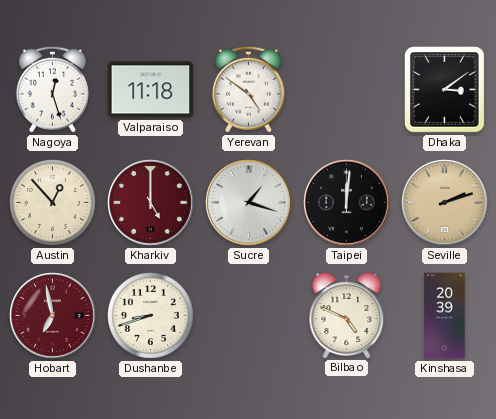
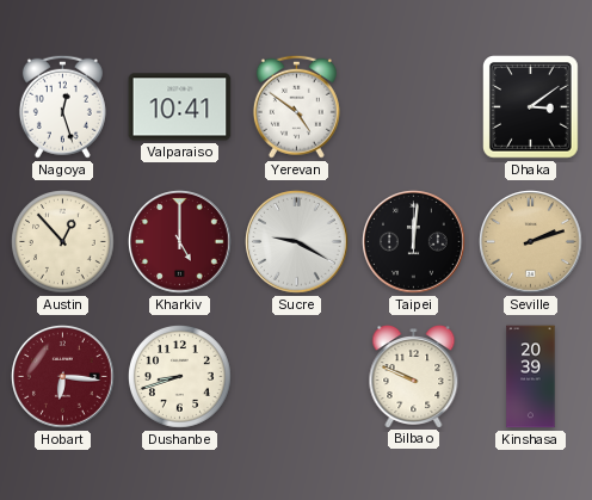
Valparaiso: 11:18 -> 10:41 (180, 107)
Sucre: 1:18 -> 9:20 (297, 242)
Hobart: 6:58 -> 6:16 (63, 377)
Bilbao: 4:49 -> 9:49 (414, 377)
